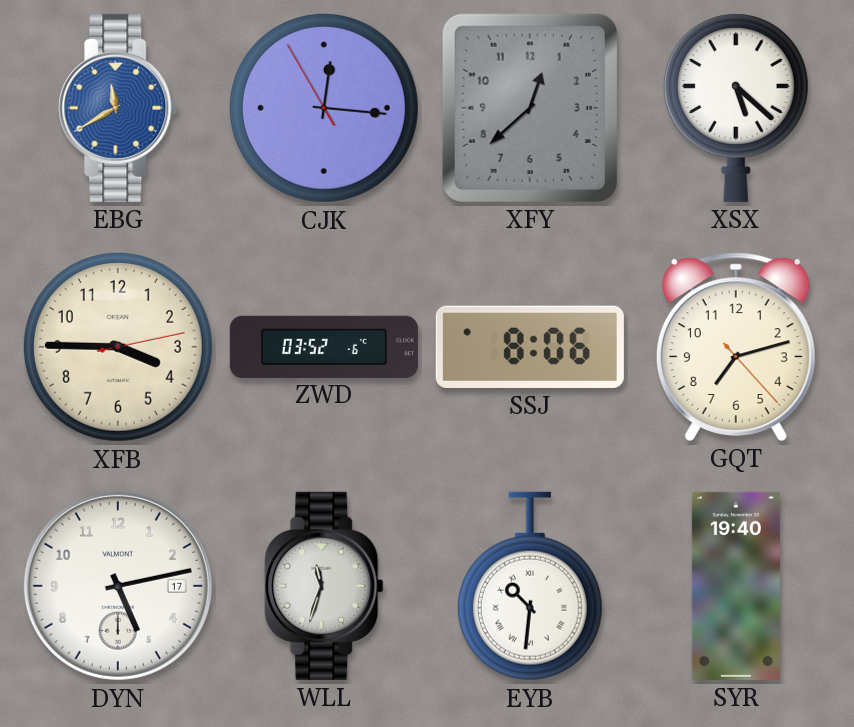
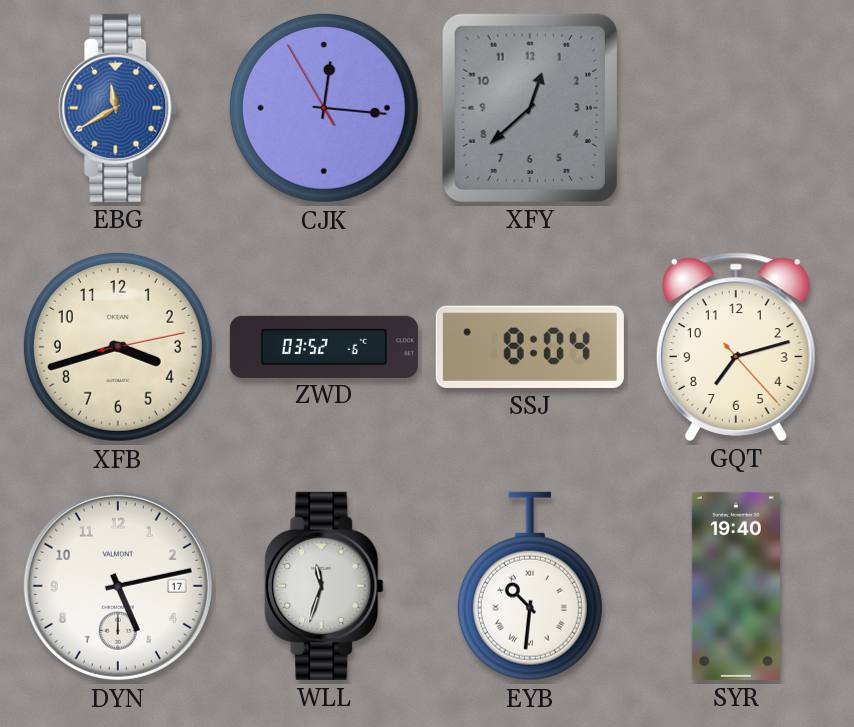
XSX: 5:22 -> none (736, 108)
XFB: 3:45 -> 3:42 (118, 347)
SSJ: 8:06 -> 8:04 (530, 347)
